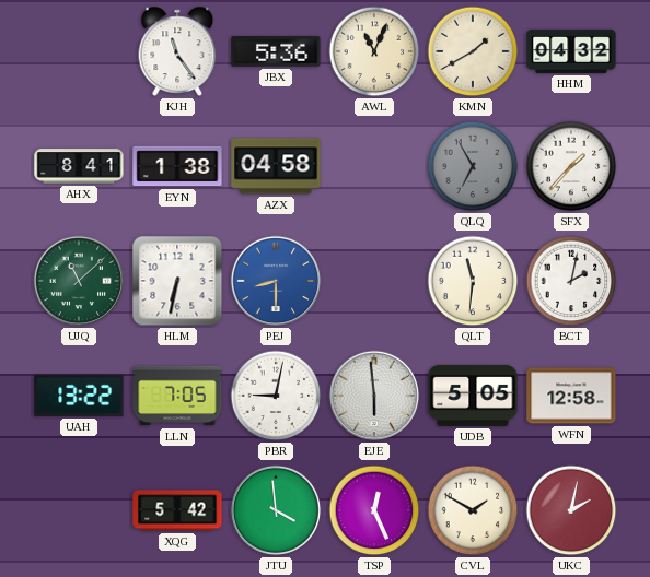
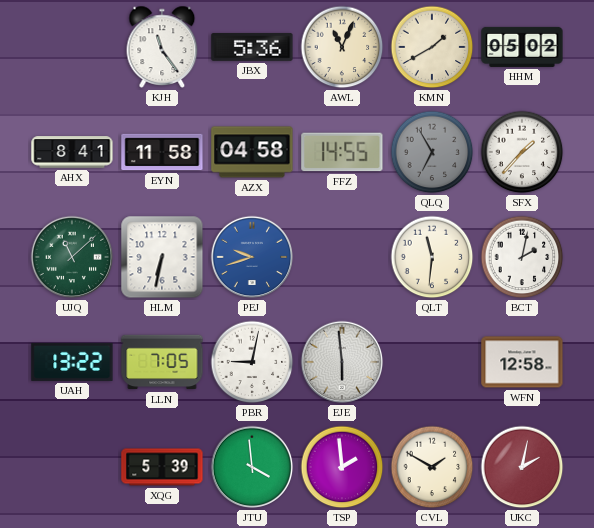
HHM: 04:32 -> 05:02 (522, 47)
EYN: 1:38 -> 11:58 (162, 152)
FFZ: none -> 14:55 (342, 152)
PEJ: 8:30 -> 9:42 (252, 257)
UDB: 5:05 -> none (473, 396)
XQG: 5:42 -> 5:39 (162, 467)
TSP: 12:26 -> 1:59 (342, 467)
